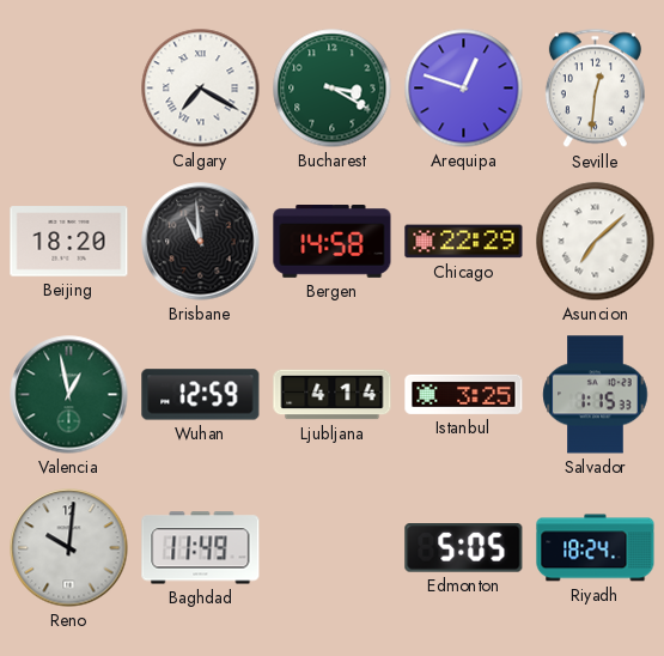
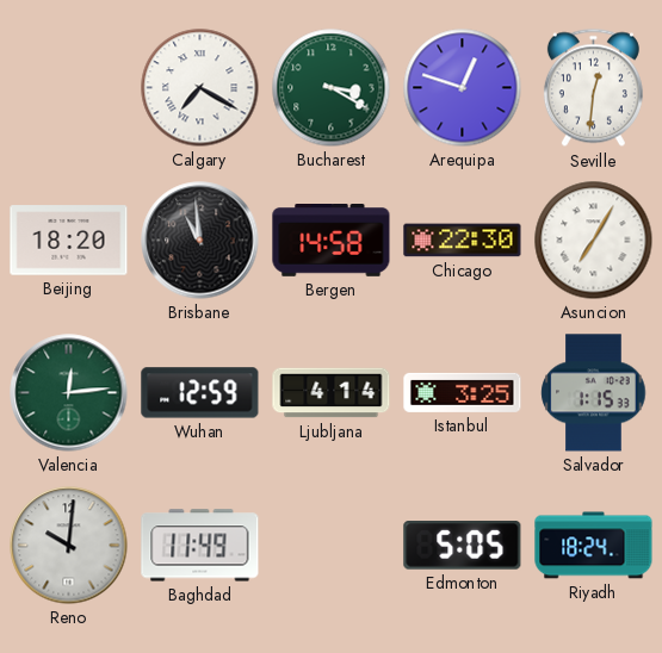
Chicago: 22:29 -> 22:30 (463, 241)
Asuncion: 7:08 -> 7:05 (594, 241)
Valencia: 12:58 -> 12:14 (69, 393)
